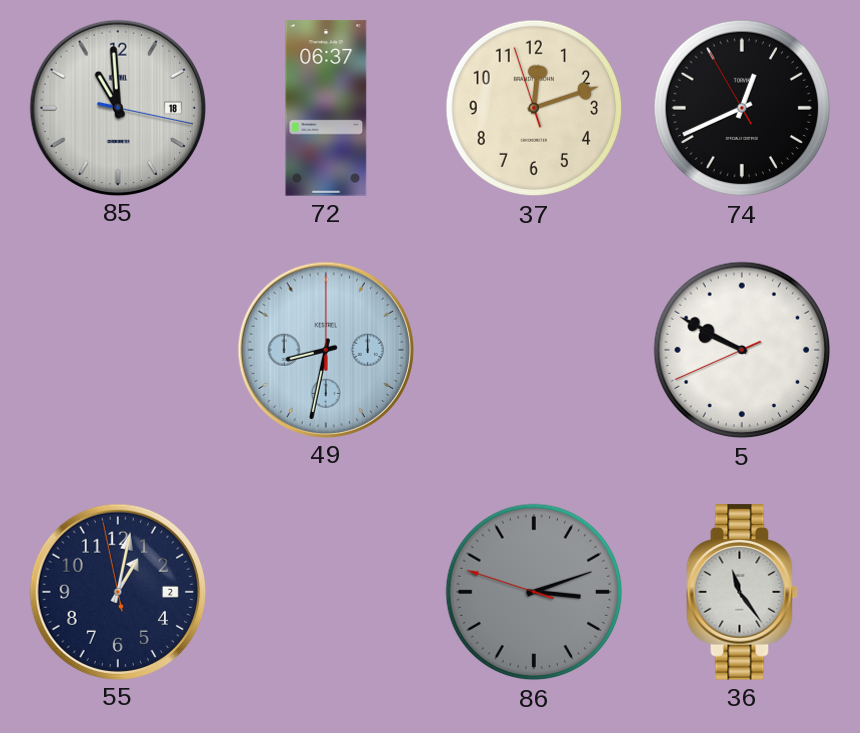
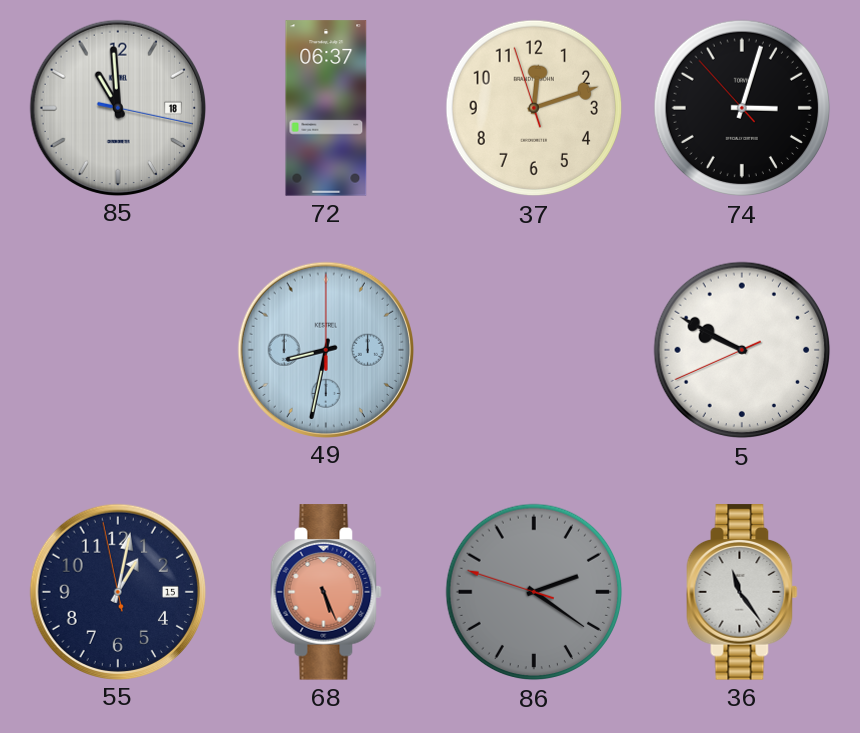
74: 12:40 -> 3:02 (742, 108)
55 date: 2 -> 15 (117, 591)
68: none -> 5:26 (326, 592)
86: 3:11 -> 2:20 (534, 592)
